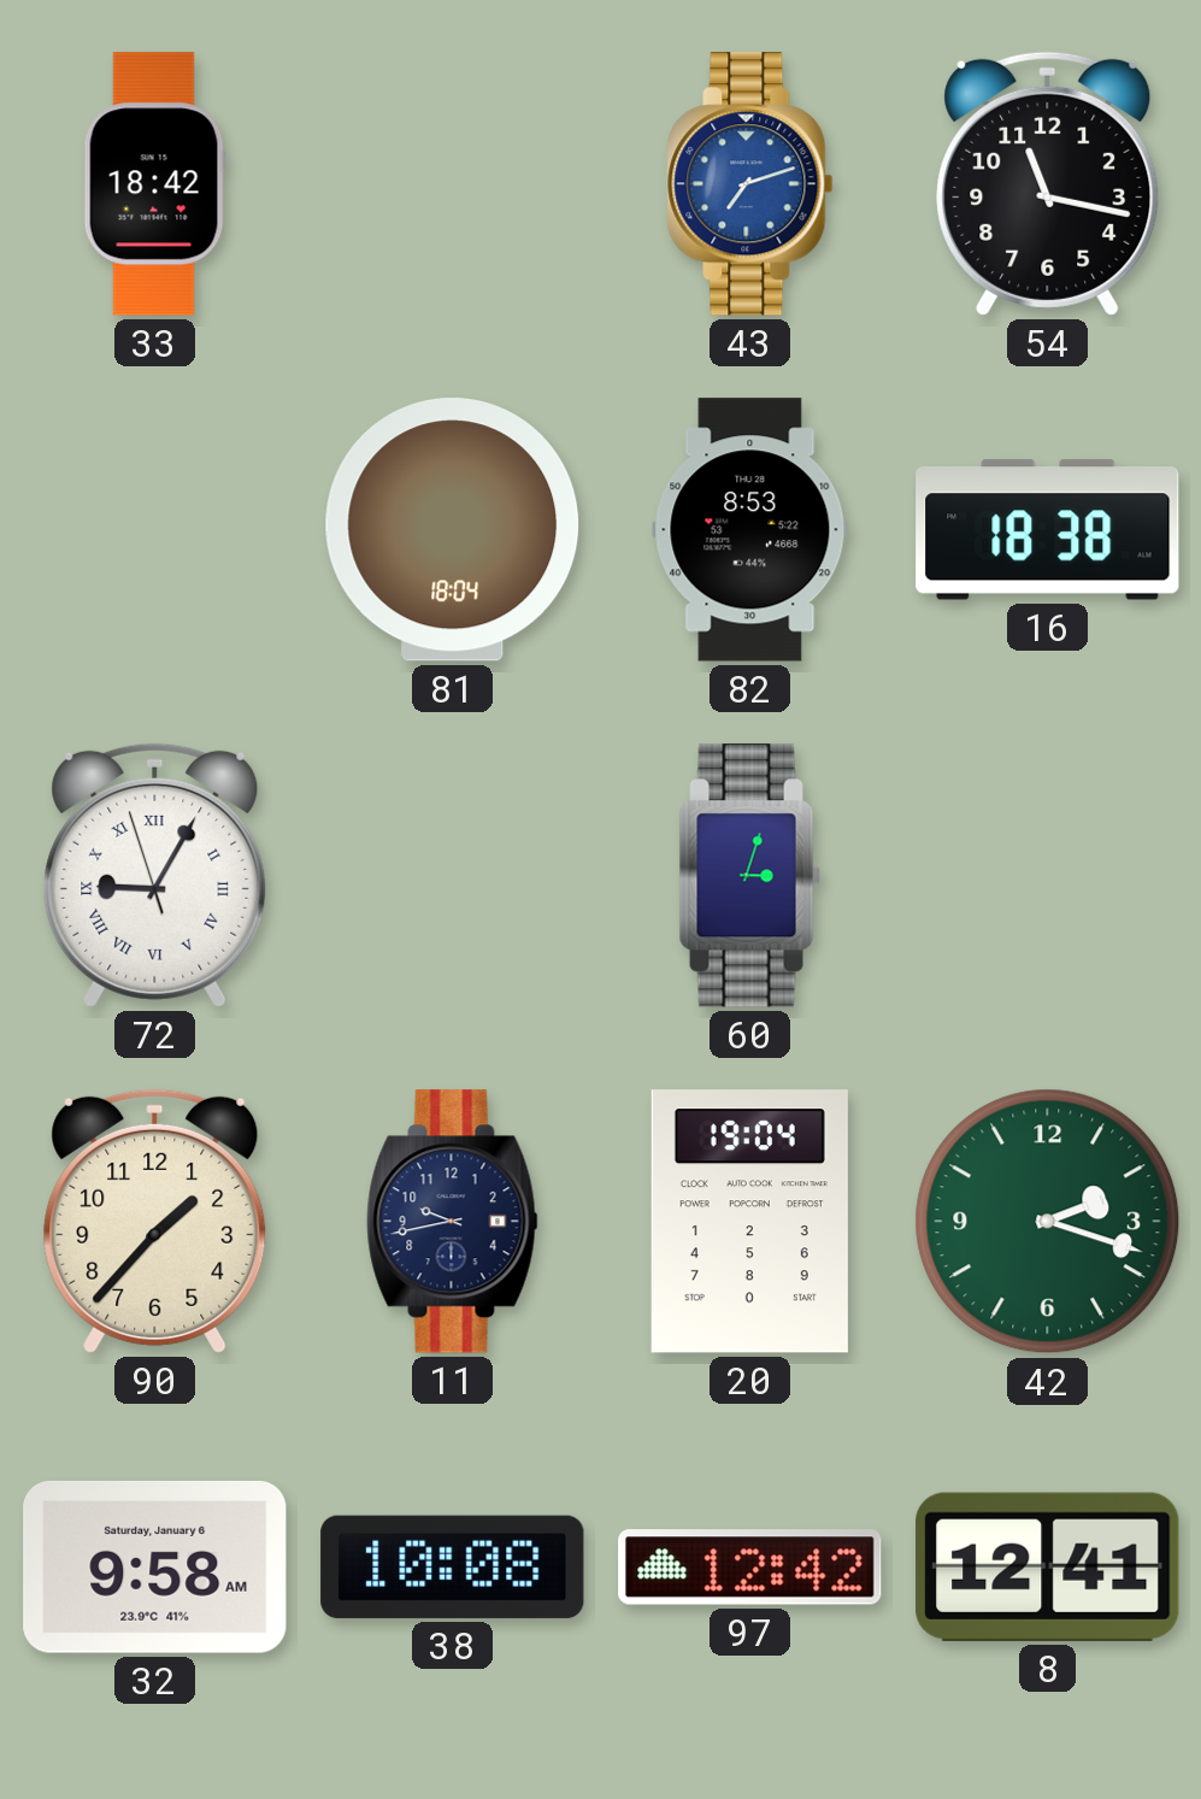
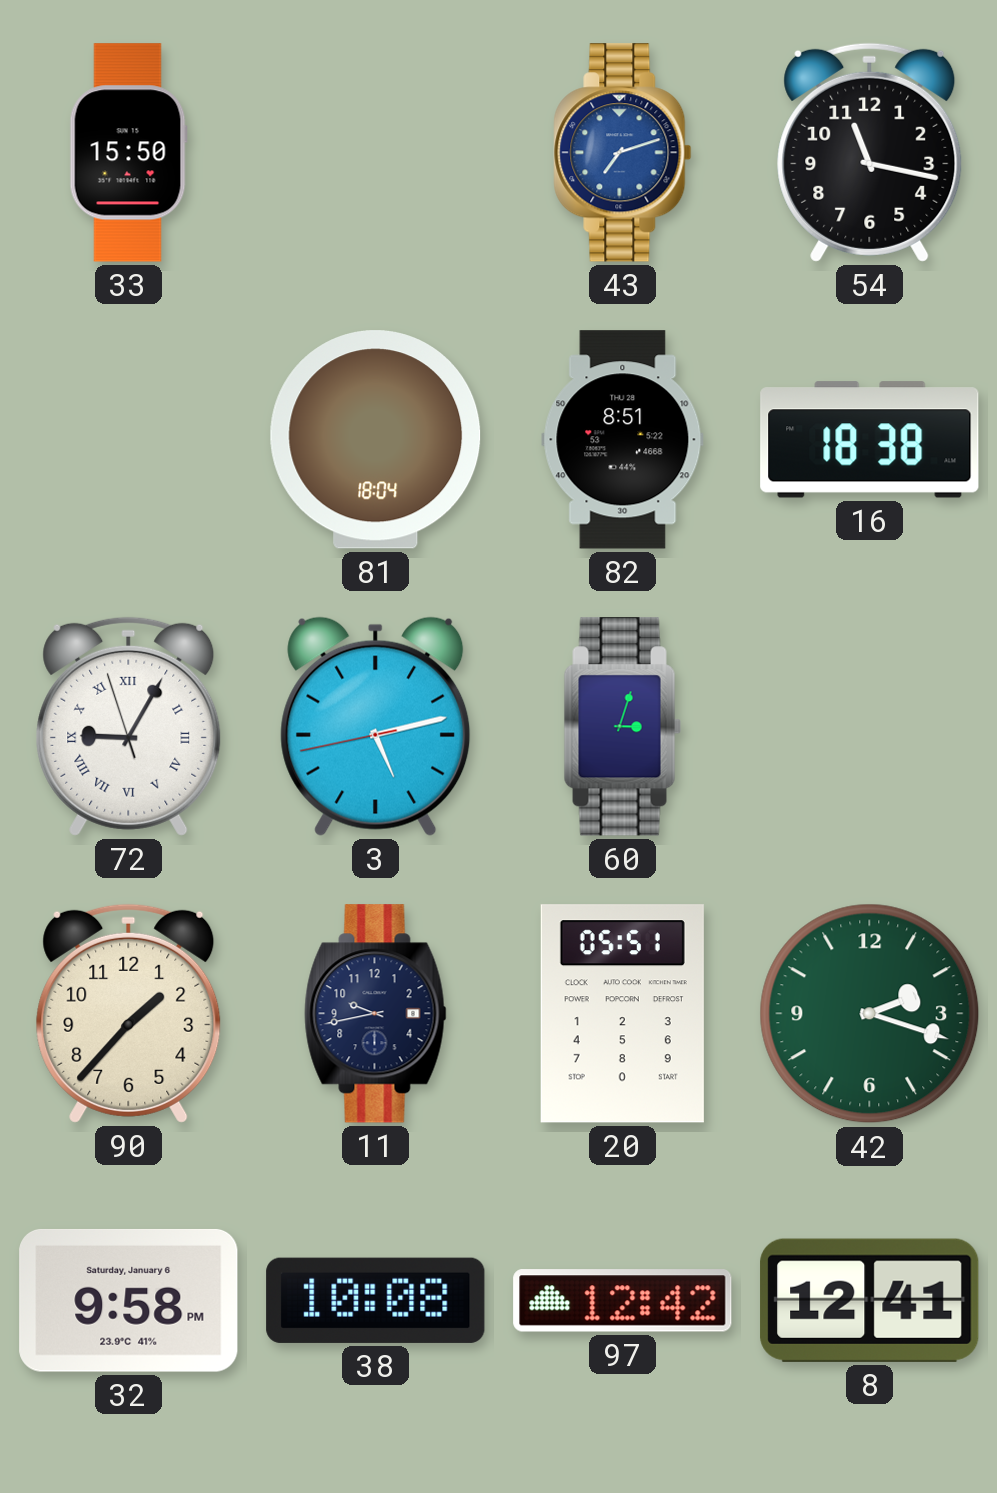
33: 18:42 -> 15:50 (128, 153)
82: 8:53 -> 8:51 (623, 440)
3: none -> 5:12 (376, 726)
20: 19:04 -> 05:51 (622, 1014)
32: 9:58 AM -> 9:58 PM (129, 1300)
